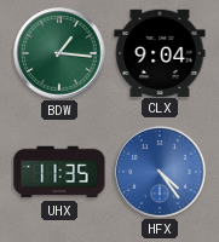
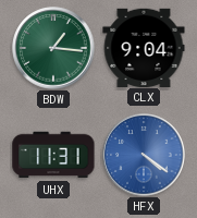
UHX: 11:35 -> 11:31 (53, 155)
HFX: 4:24 -> 4:21 (144, 155)
